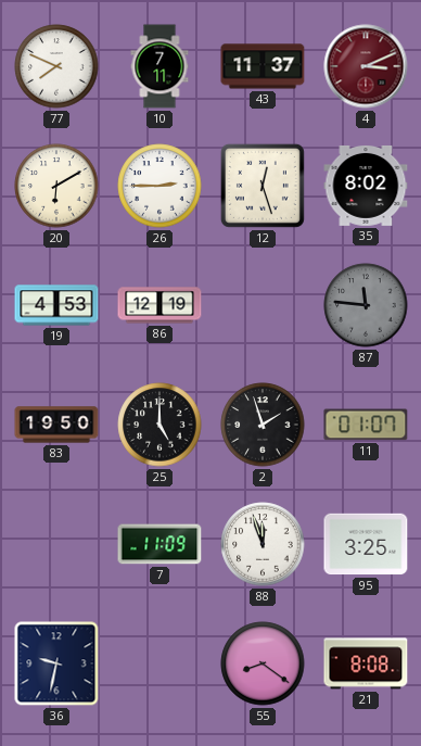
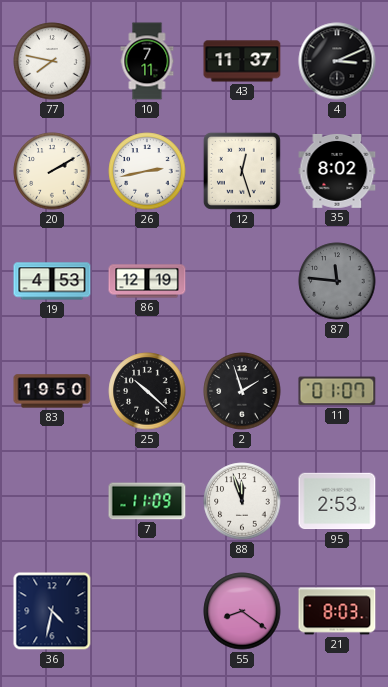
77: 7:49 -> 7:47 (52, 61)
4 dial: burgundy -> black (337, 61)
20: 6:10 -> 2:10 (52, 171)
26: 2:45 -> 2:43 (147, 171)
25: 5:00 -> 10:22 (147, 391)
95: 3:25 -> 2:53 (337, 501)
36: 9:32 -> 4:32 (52, 611)
21: 8:08 -> 8:03 (337, 611)
